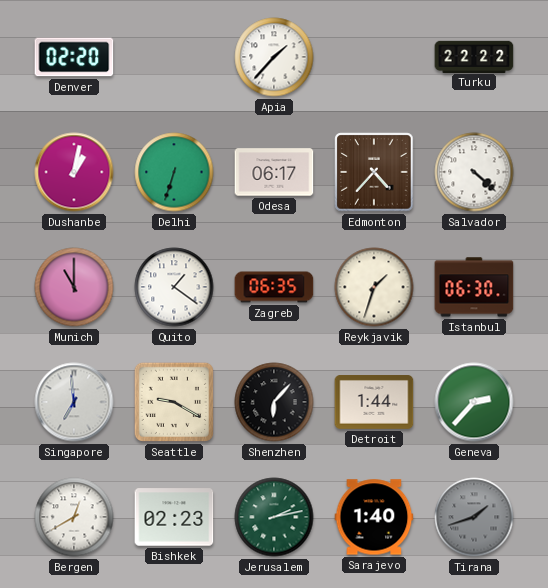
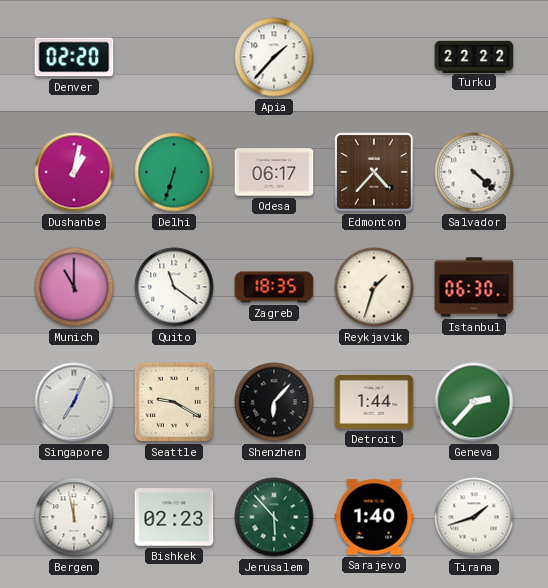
Quito: 1:21 -> 11:21 (174, 287)
Zagreb: 06:35 -> 18:35 (274, 287)
Singapore: 6:59 -> 7:04 (74, 402)
Bergen: 12:40 -> 11:58 (74, 517)
Jerusalem: 2:13 -> 5:53 (274, 517)
Tirana dial: grey -> white (474, 517)
